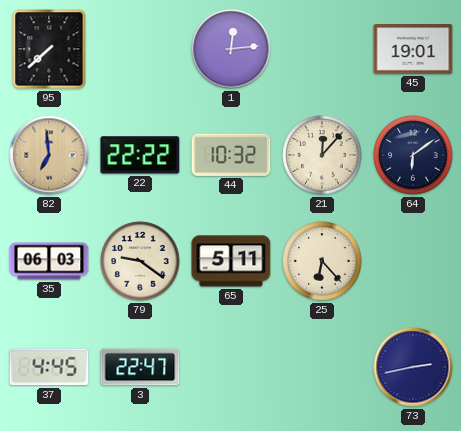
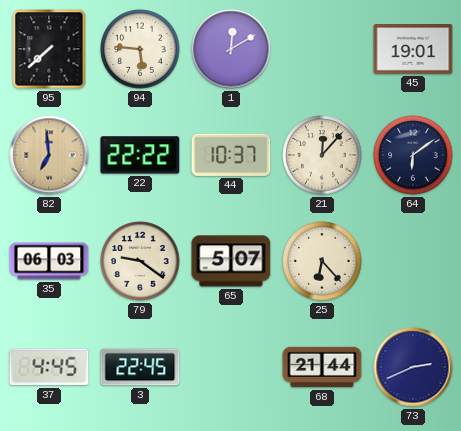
94: none -> 5:46 (140, 49)
1: 12:14 -> 12:10 (231, 49)
44: 10:32 -> 10:37 (231, 155)
65: 5:11 -> 5:07 (231, 261)
3: 22:47 -> 22:45 (140, 367)
68: none -> 21:44 (322, 367)
73: 2:43 -> 2:41 (413, 367)
